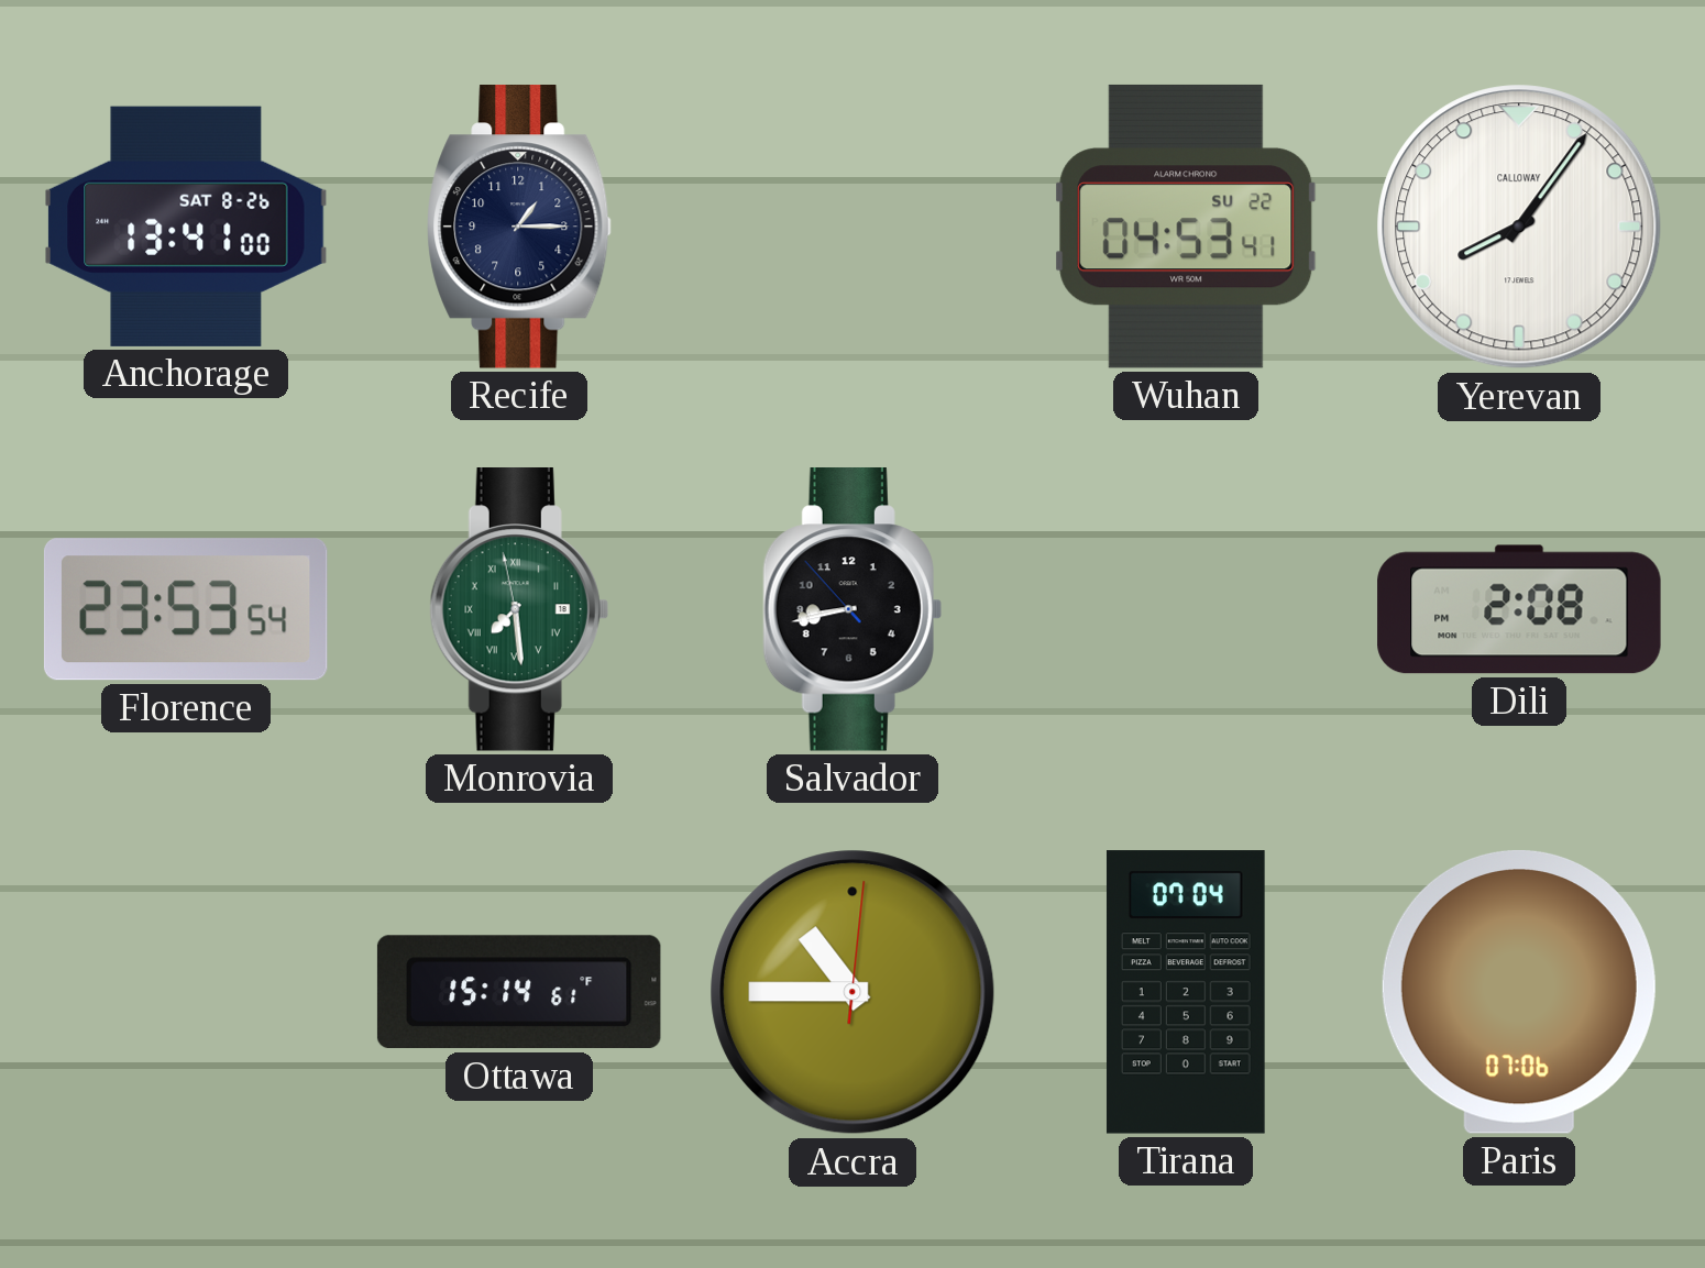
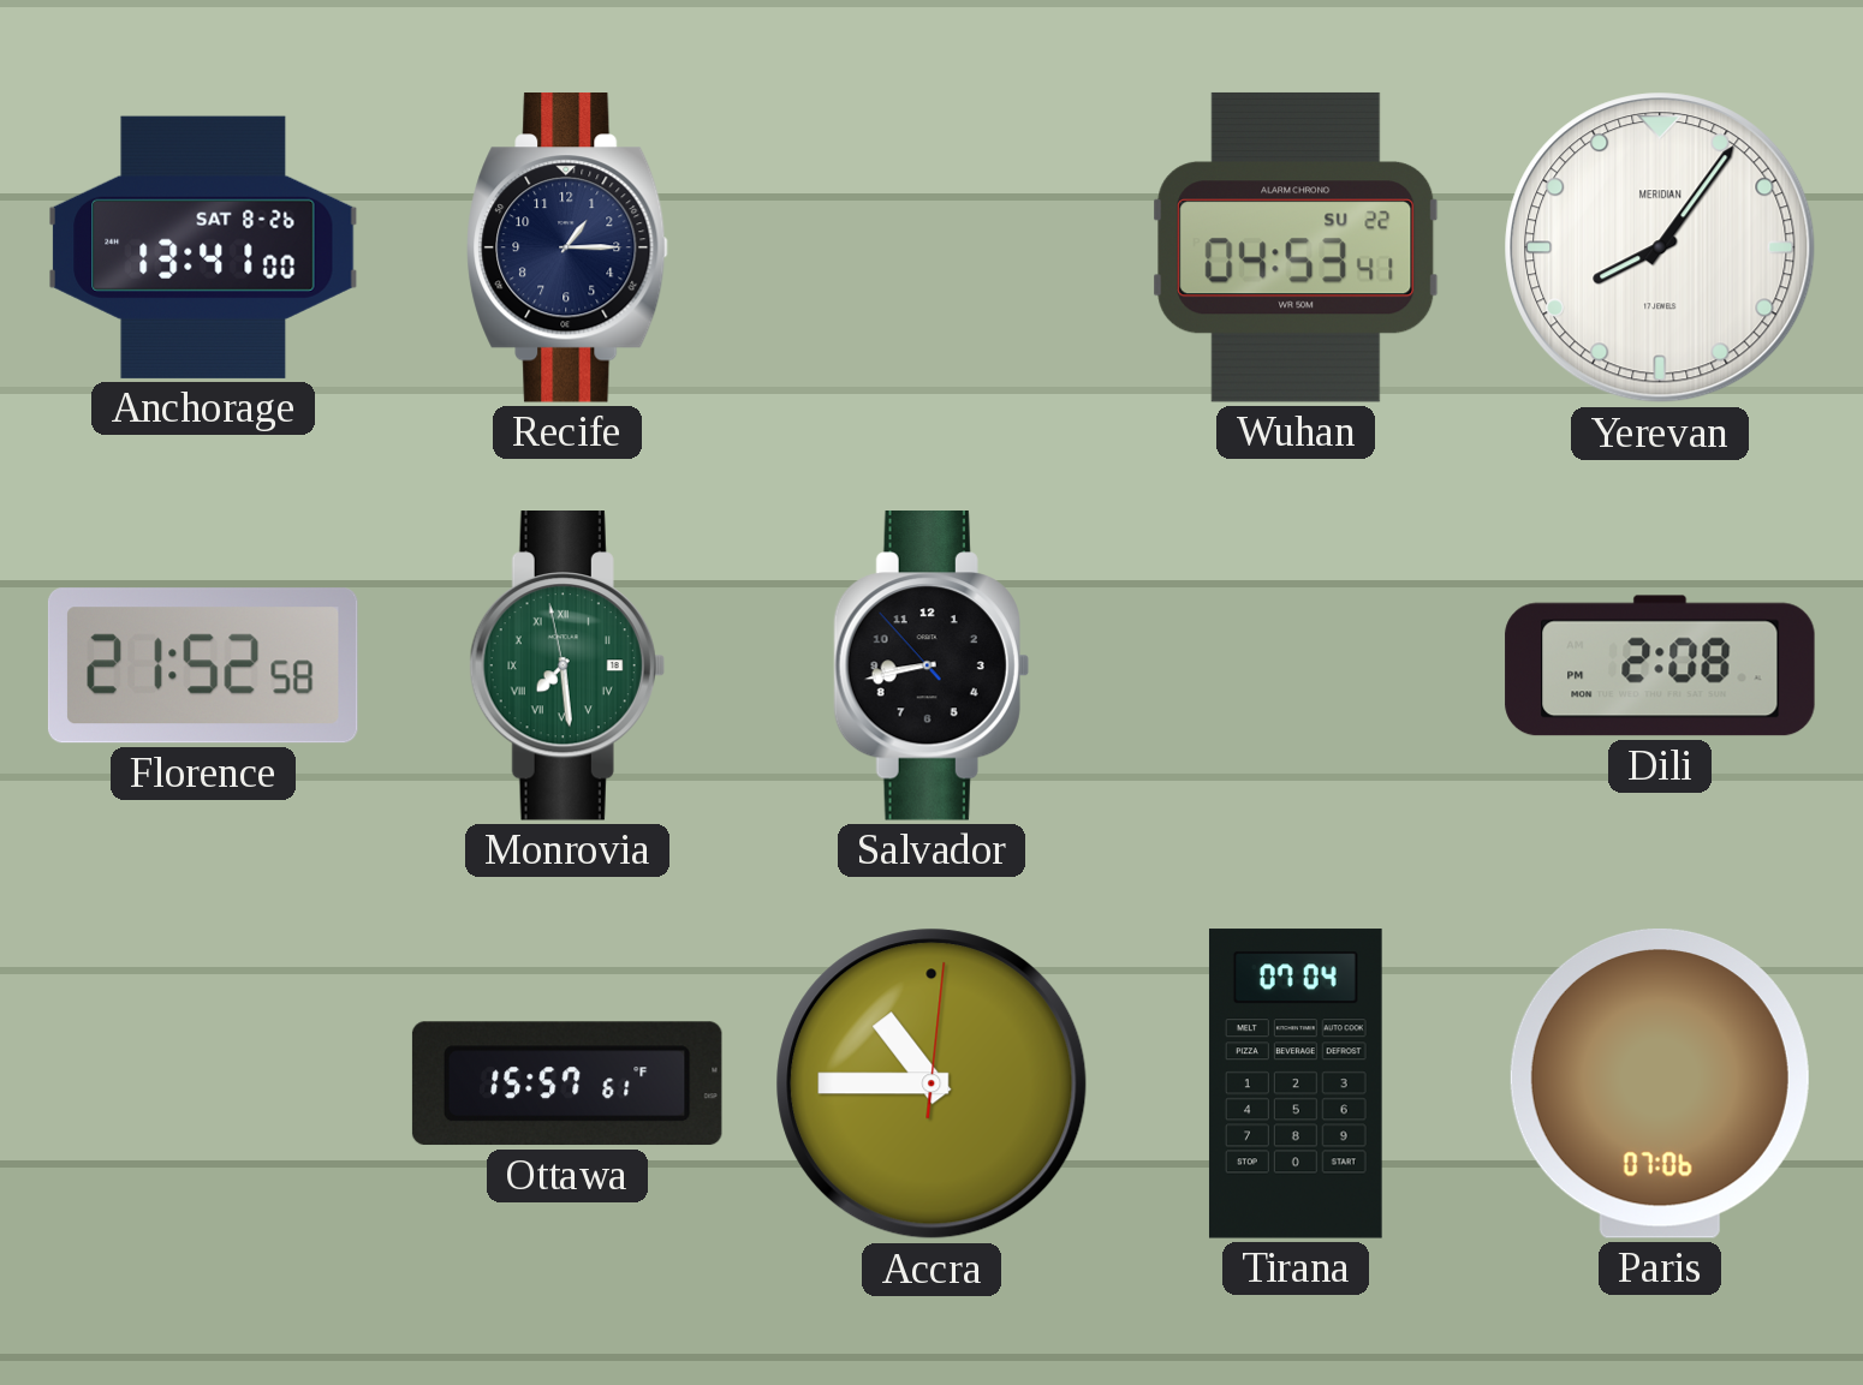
Yerevan brand: CALLOWAY -> MERIDIAN (1660, 247)
Florence: 23:53 -> 21:52 (203, 665)
Ottawa: 15:14 -> 15:57 (567, 1083)
